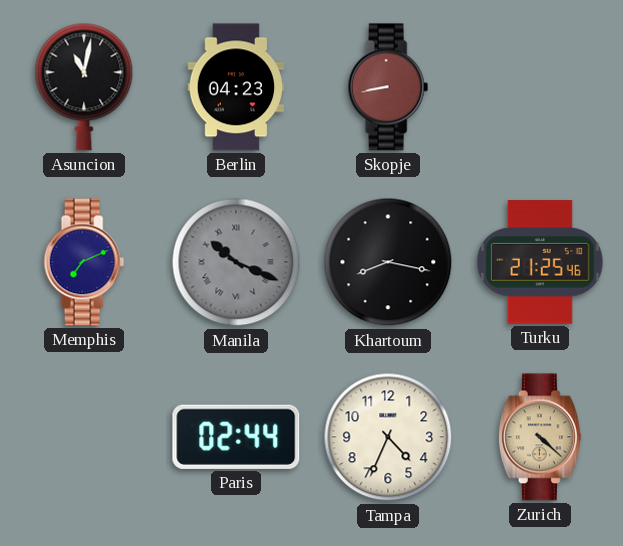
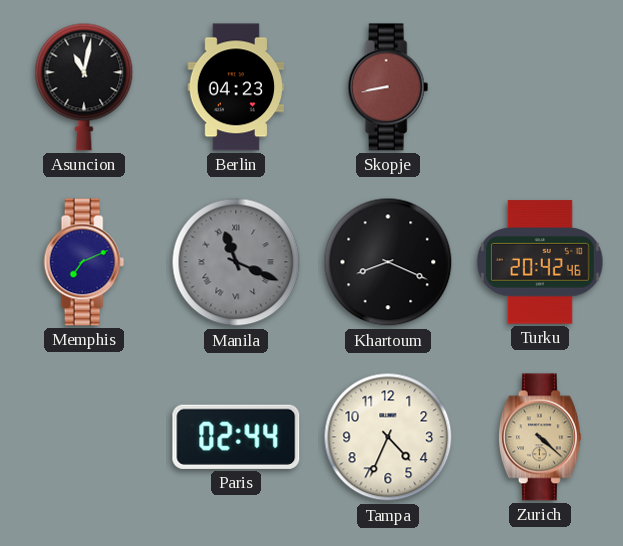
Manila: 10:19 -> 11:19 (236, 262)
Khartoum: 8:17 -> 8:19 (388, 262)
Turku: 21:25 -> 20:42 (540, 262)
